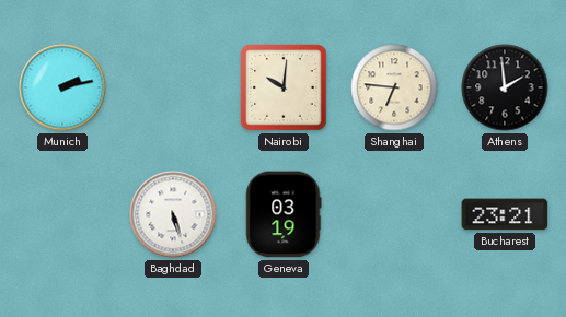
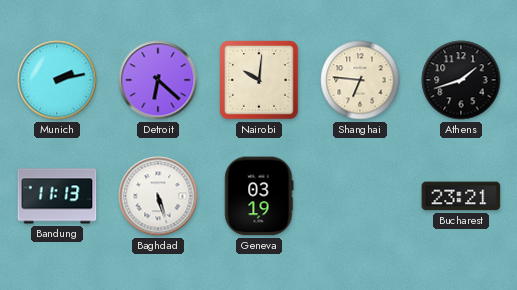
Detroit: none -> 6:22 (158, 80)
Athens: 1:59 -> 1:42 (461, 80)
Bandung: none -> 11:13 (57, 196)
